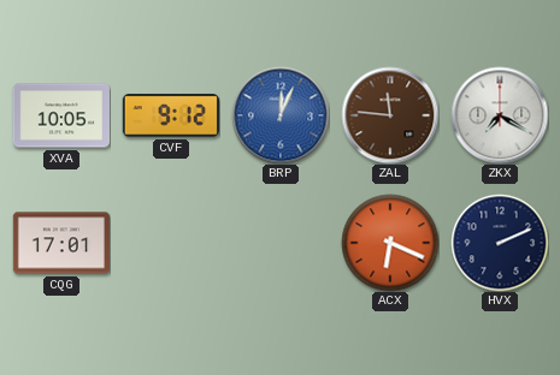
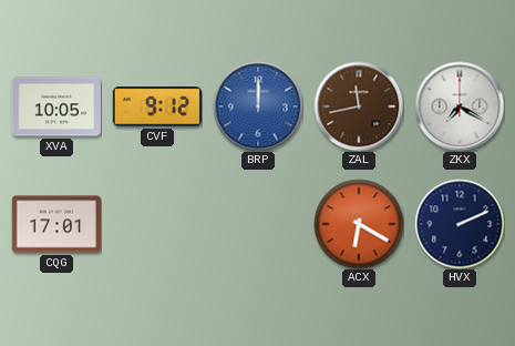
BRP: 12:04 -> 12:00 (258, 106)
ZAL: 11:46 -> 11:43 (359, 106)
ACX: 6:19 -> 6:20 (359, 224)
